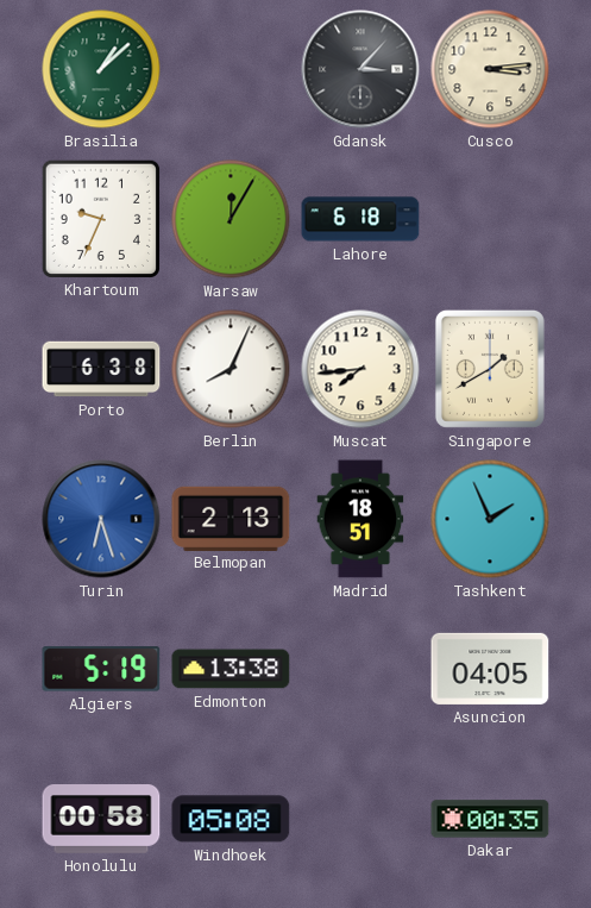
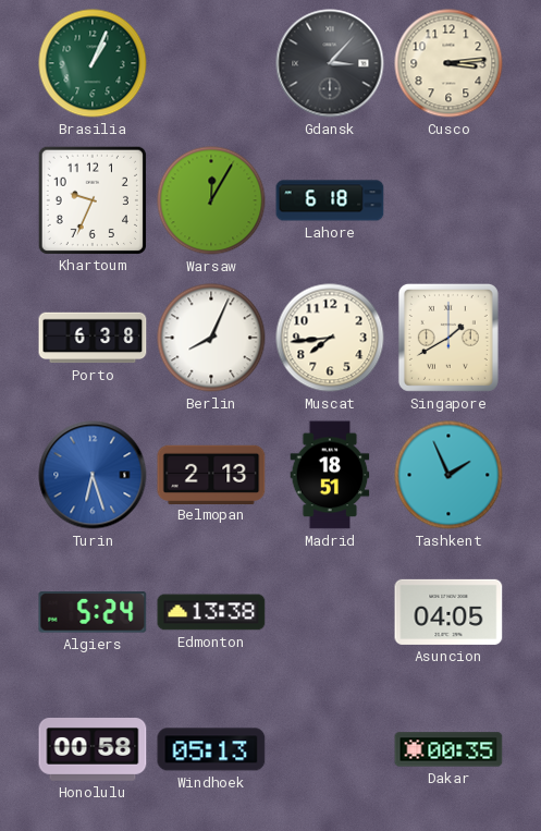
Brasilia: 1:08 -> 1:04 (93, 63)
Algiers: 5:19 -> 5:24 (93, 612)
Windhoek: 05:08 -> 05:13 (211, 749)
